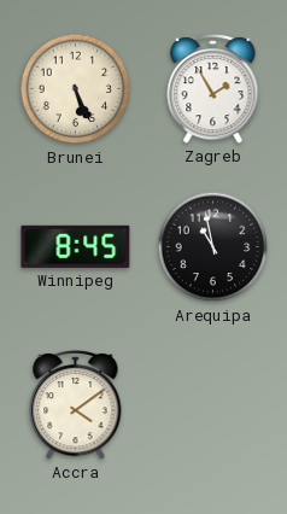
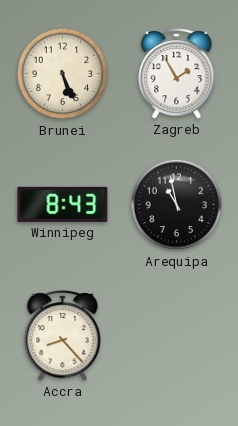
Winnipeg: 8:45 -> 8:43 (63, 204)
Accra: 4:09 -> 8:23 (63, 335)
